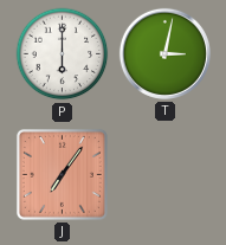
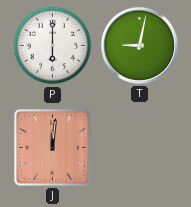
T: 3:02 -> 9:02 (139, 45)
J: 7:06 -> 12:01 (52, 147)
